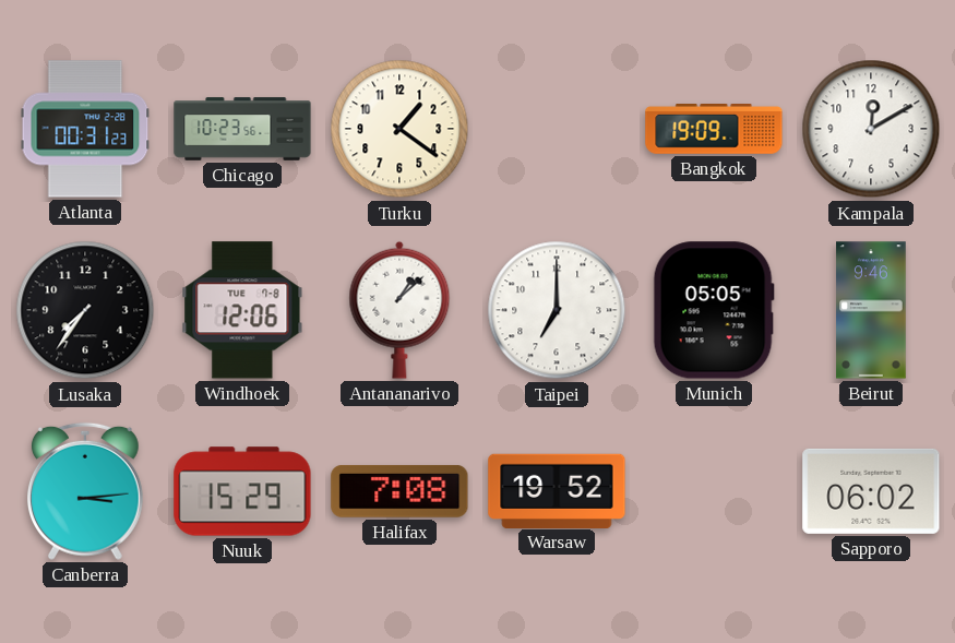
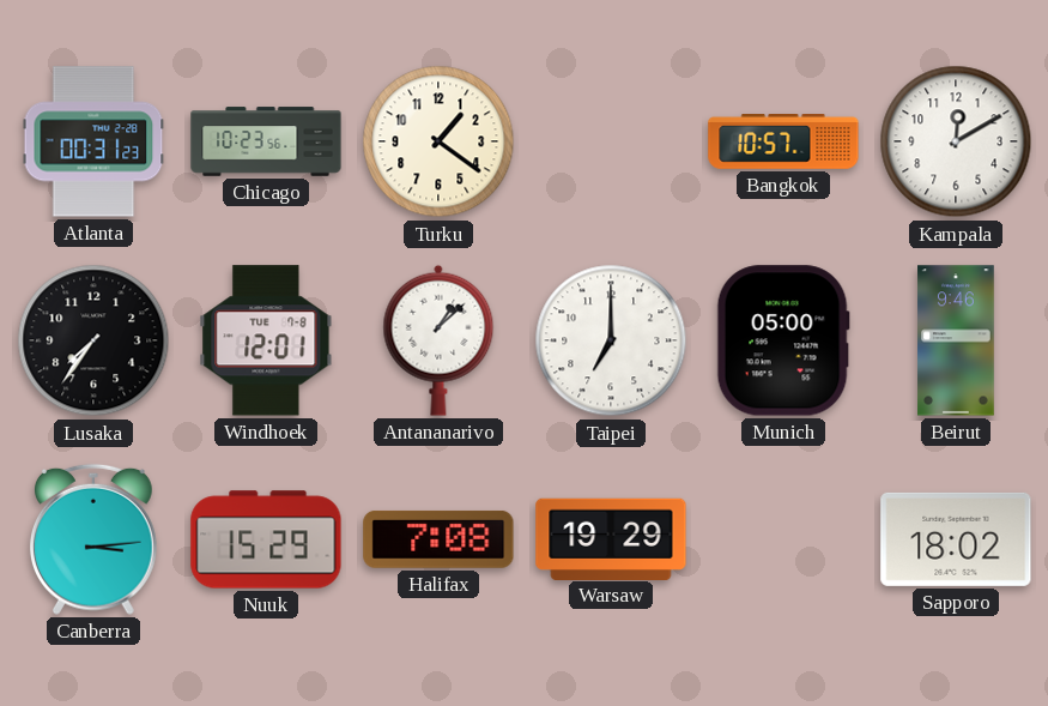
Bangkok: 19:09 -> 10:57 (783, 143)
Windhoek: 12:06 -> 12:01 (266, 340)
Munich: 05:05 -> 05:00 (783, 340)
Warsaw: 19:52 -> 19:29 (611, 538)
Sapporo: 06:02 -> 18:02 (956, 539)
